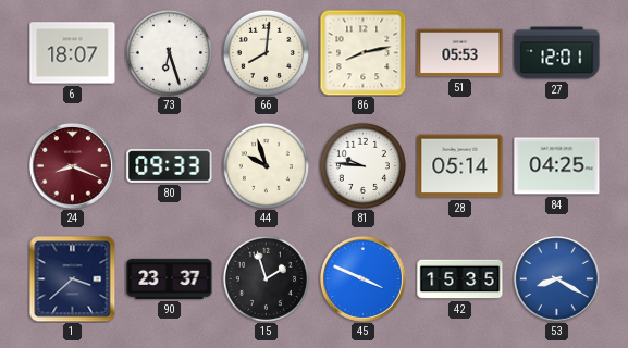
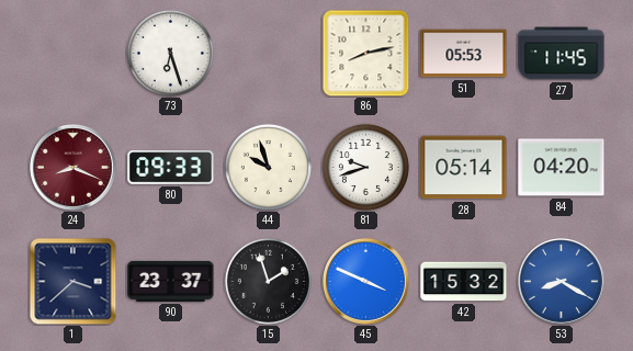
6: 18:07 -> none (73, 53)
66: 8:01 -> none (266, 52)
27: 12:01 -> 11:45 (562, 54)
81: 9:46 -> 9:42 (365, 167)
84: 04:25 -> 04:20 (562, 168)
42: 15:35 -> 15:32 (464, 282)
